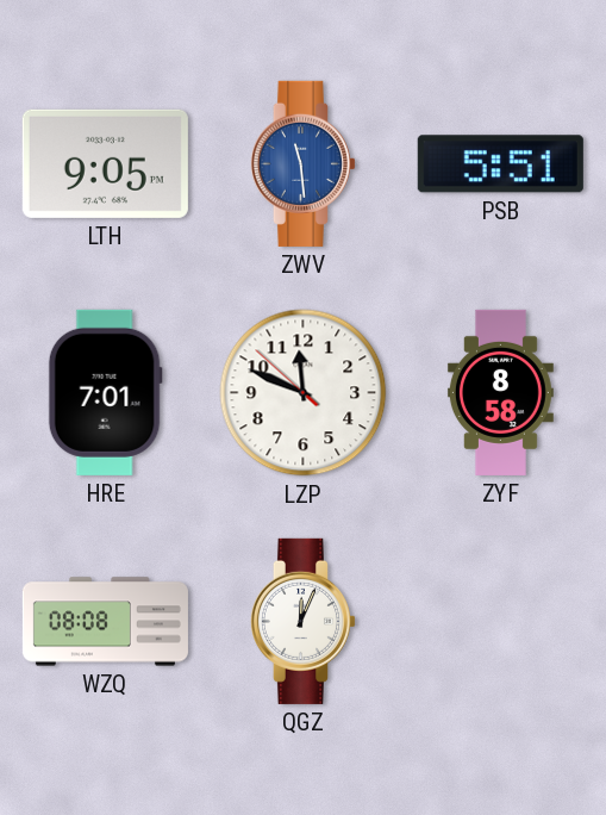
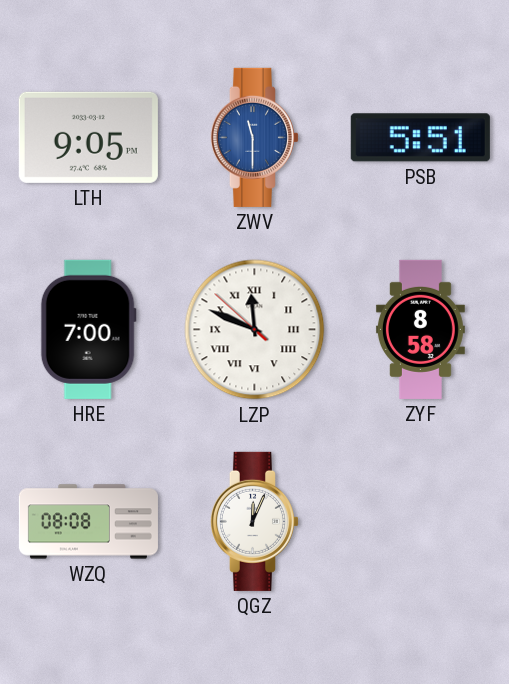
ZWV: 11:29 -> 11:30 (254, 137)
HRE: 7:01 -> 7:00 (88, 329)
LZP numerals: Arabic -> Roman (255, 330)
